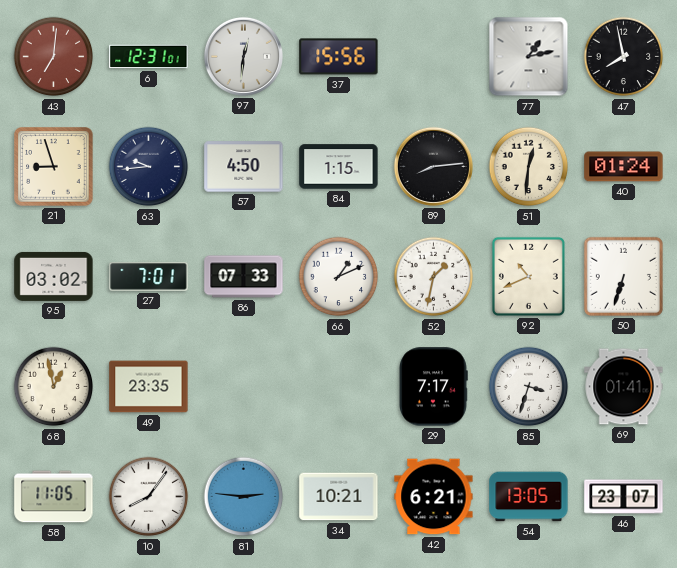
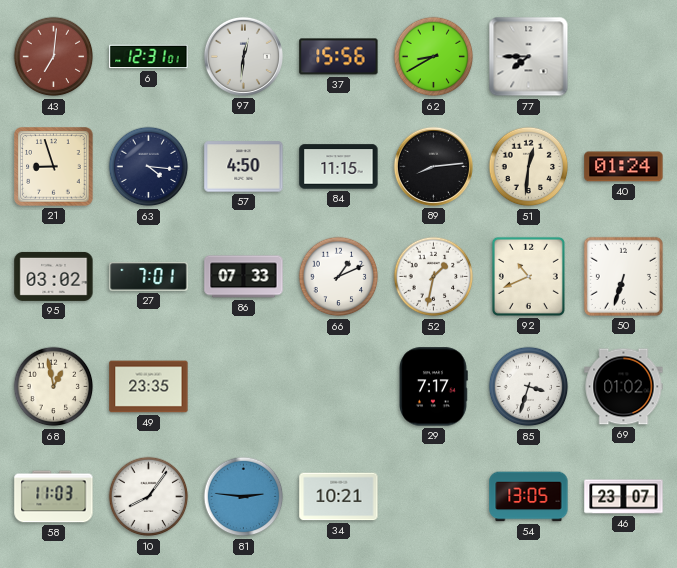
62: none -> 8:40 (434, 57)
77: 1:13 -> 7:45 (529, 57)
47: 7:58 -> none (624, 57)
63: 9:44 -> 4:16 (149, 167)
84: 1:15 -> 11:15 (339, 167)
69: 01:41 -> 01:02 (624, 387)
58: 11:05 -> 11:03 (54, 497)
42: 6:21 -> none (434, 497)
